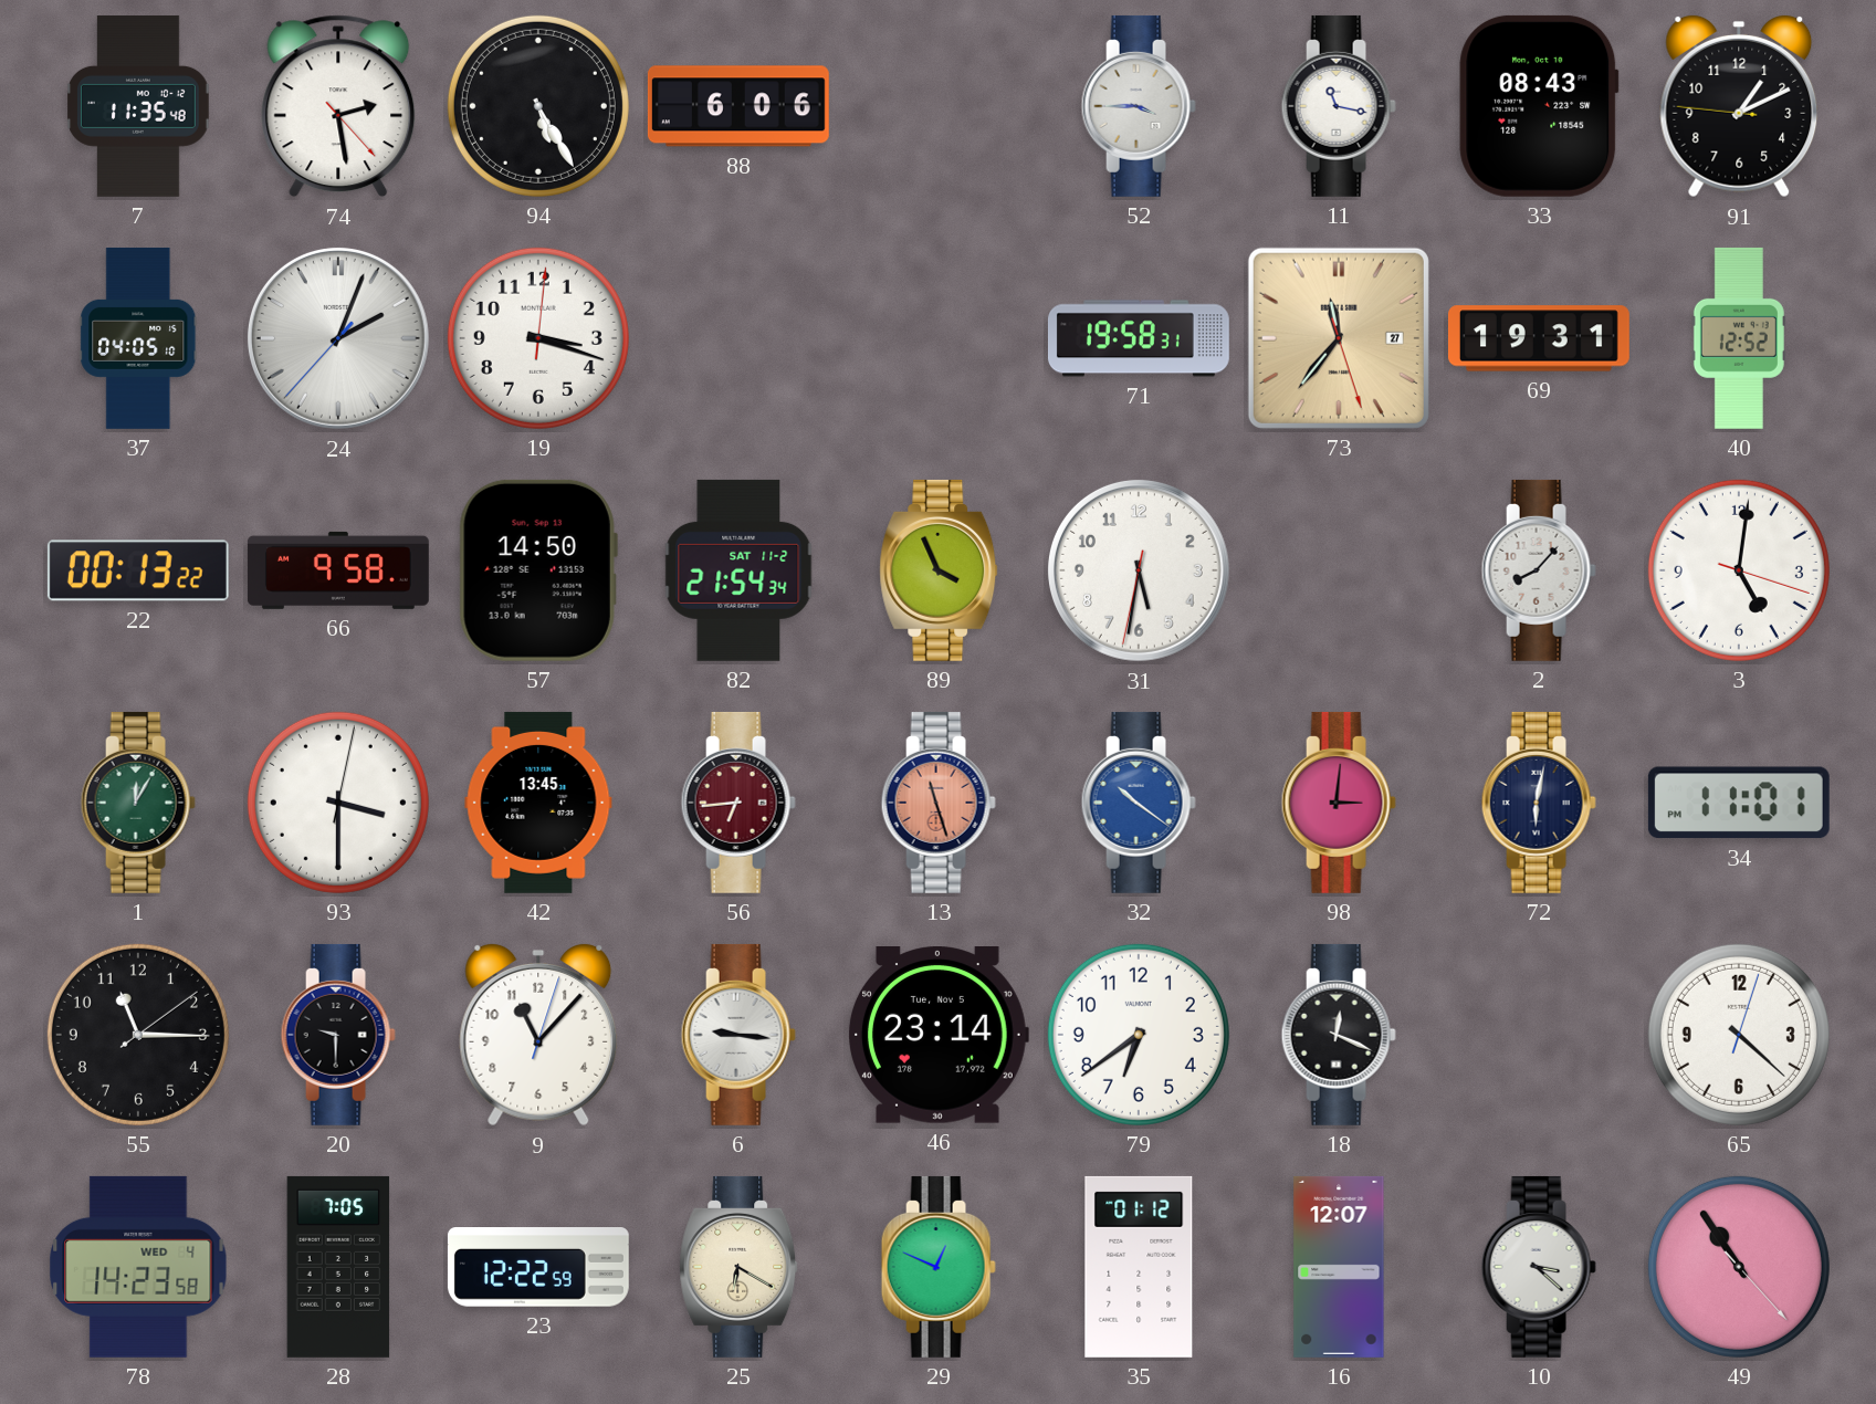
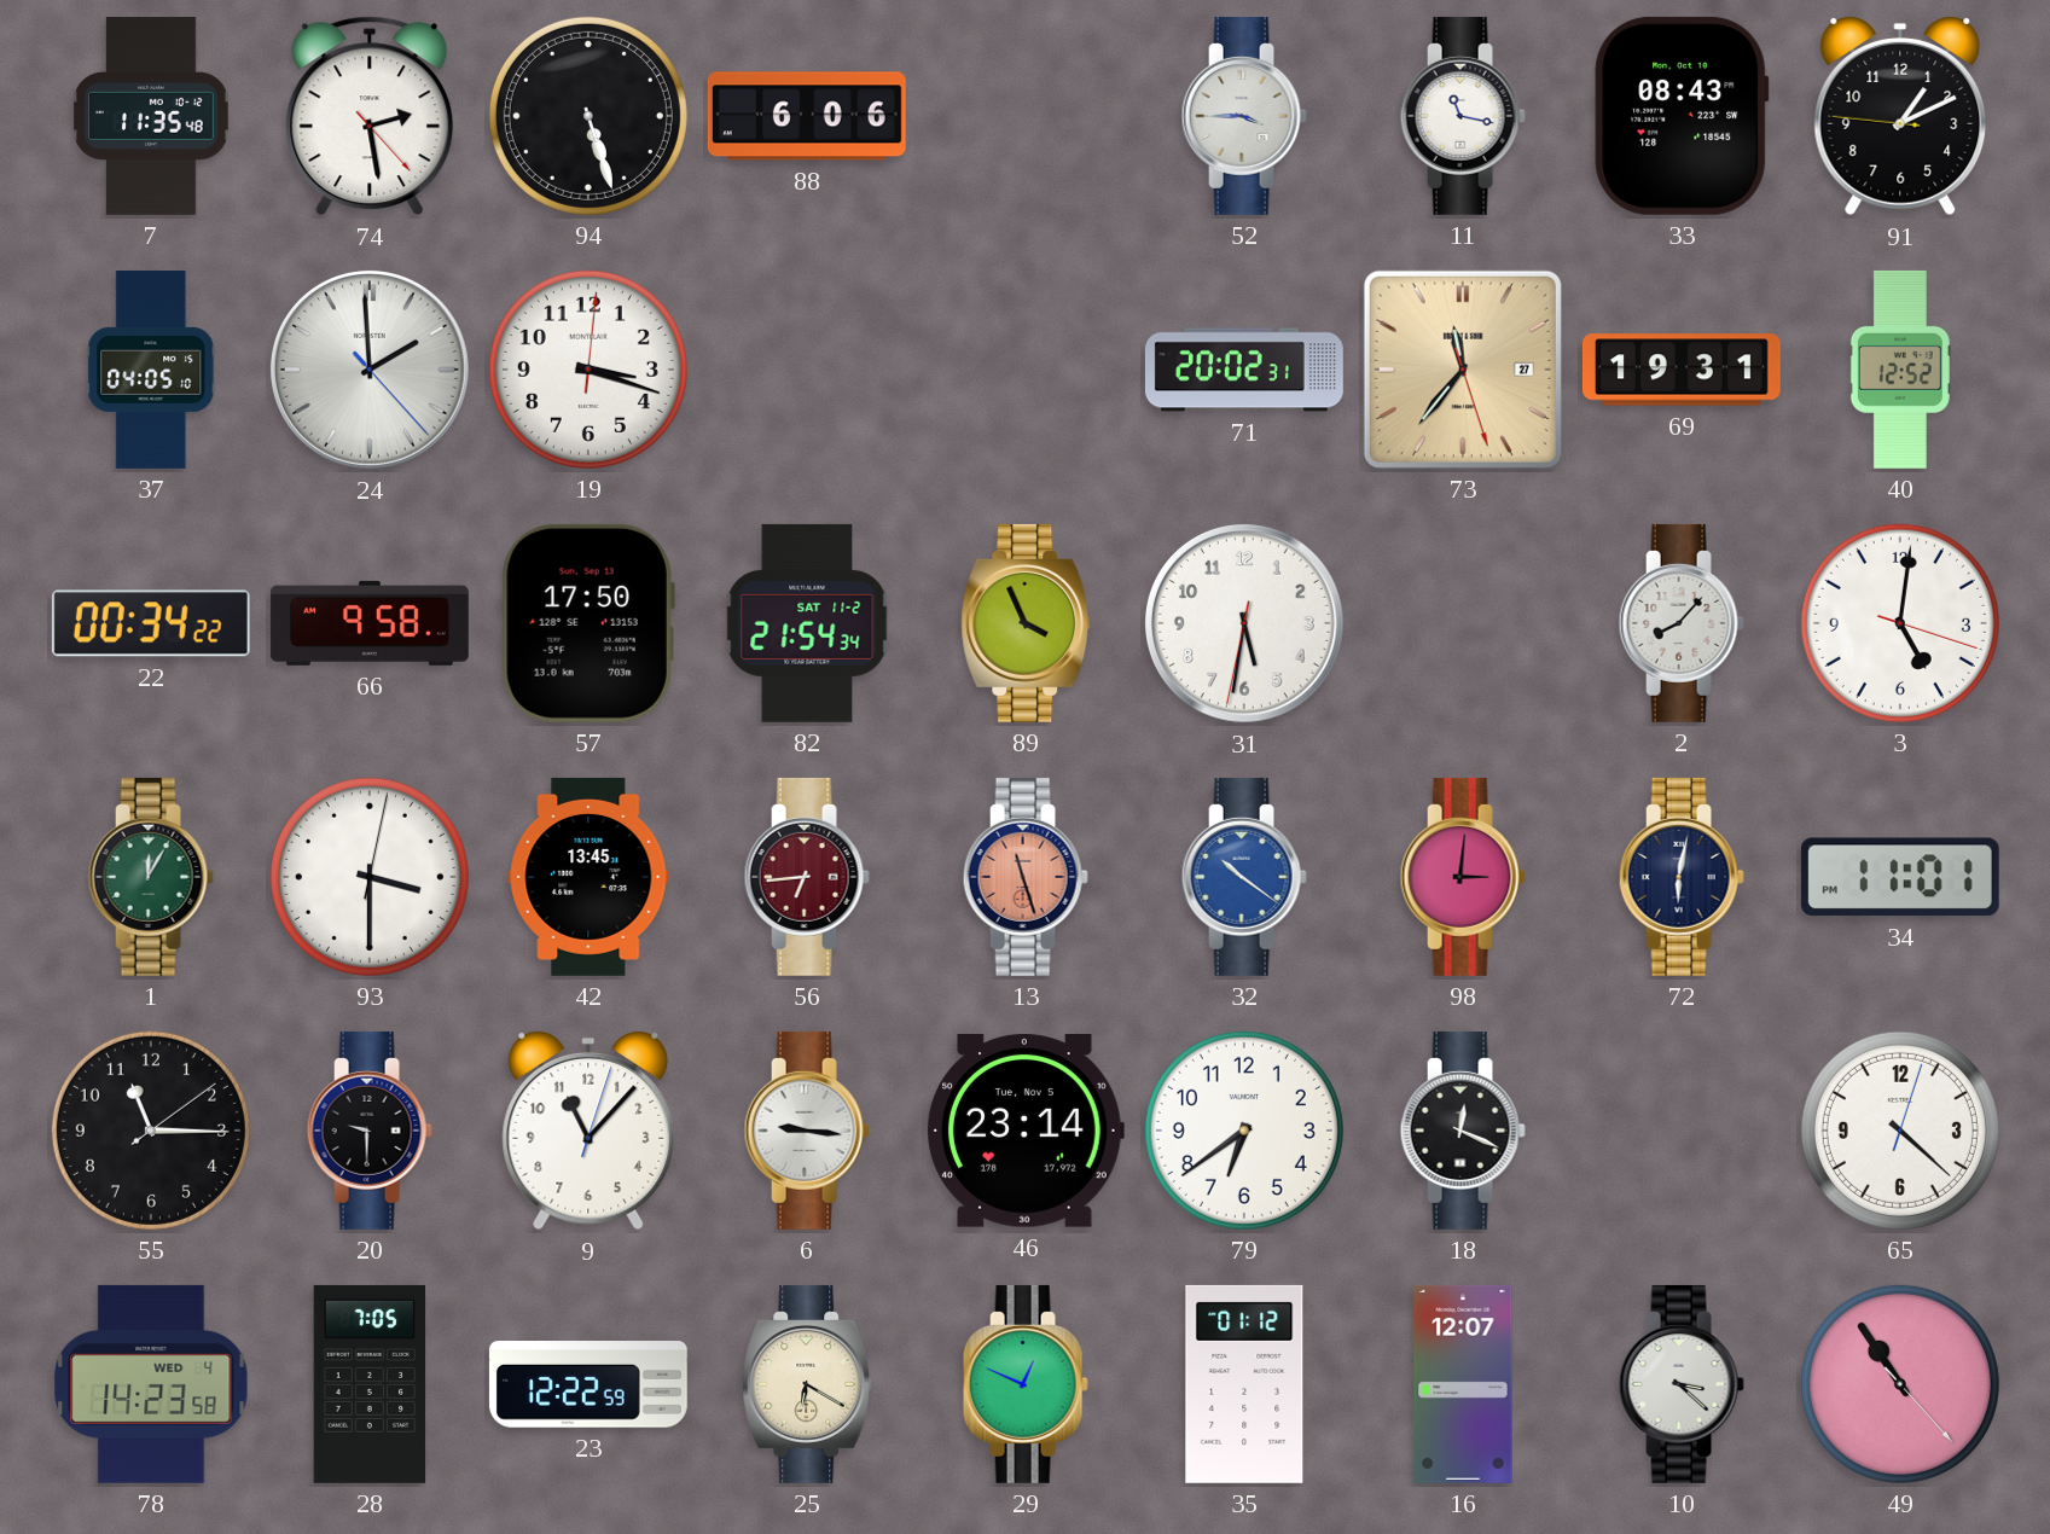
94: 5:25 -> 5:27 (588, 116)
24: 2:03 -> 1:59 (370, 370)
71: 19:58 -> 20:02 (1244, 370)
22: 00:13 -> 00:34 (151, 623)
57: 14:50 -> 17:50 (588, 623)
